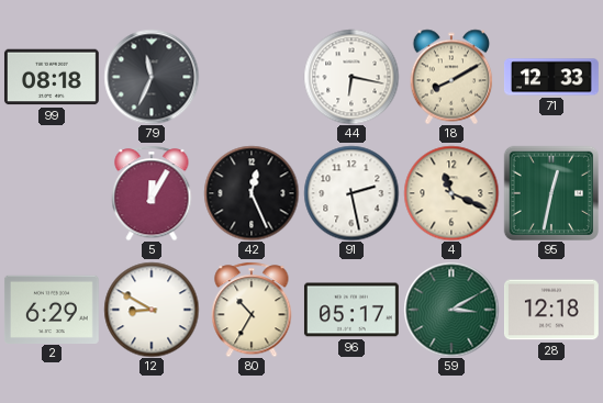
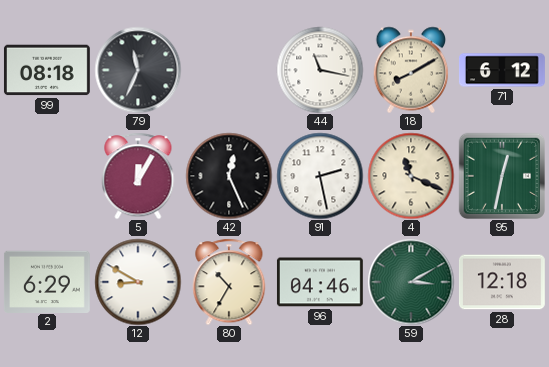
44: 6:17 -> 11:17 (320, 70)
71: 12:33 -> 6:12 (502, 70)
96: 05:17 -> 04:46 (320, 282)
